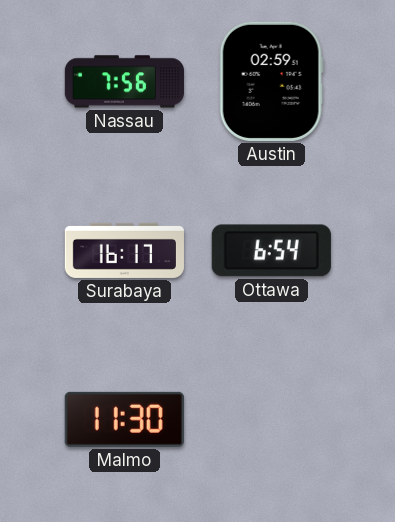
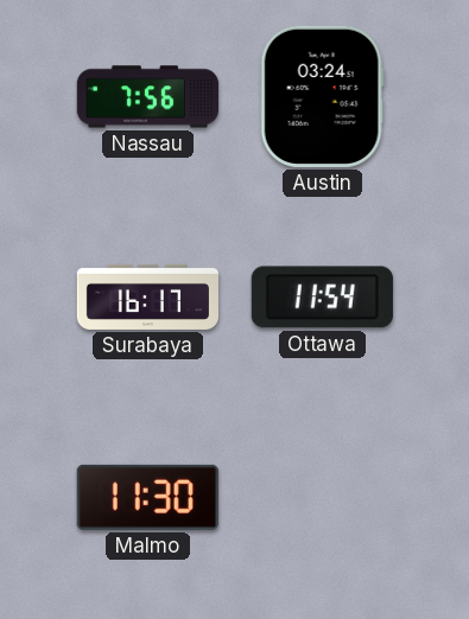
Austin: 02:59 -> 03:24 (322, 96)
Ottawa: 6:54 -> 11:54 (322, 298)
